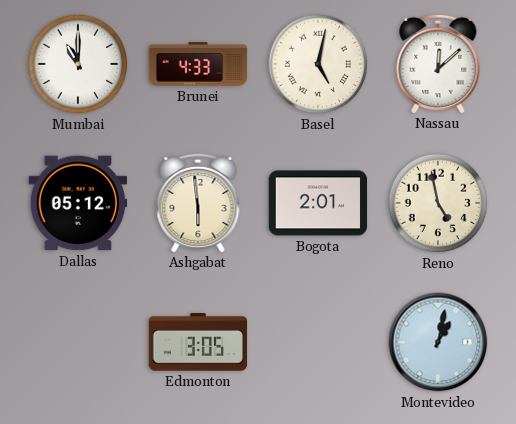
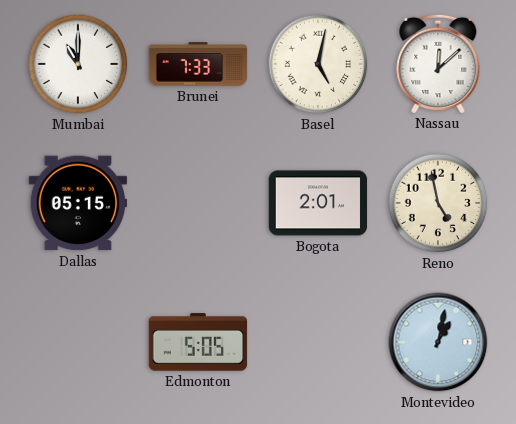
Brunei: 4:33 -> 7:33 (198, 64)
Dallas: 05:12 -> 05:15 (78, 203)
Ashgabat: 5:59 -> none (198, 202)
Edmonton: 3:05 -> 5:05 (198, 342)
